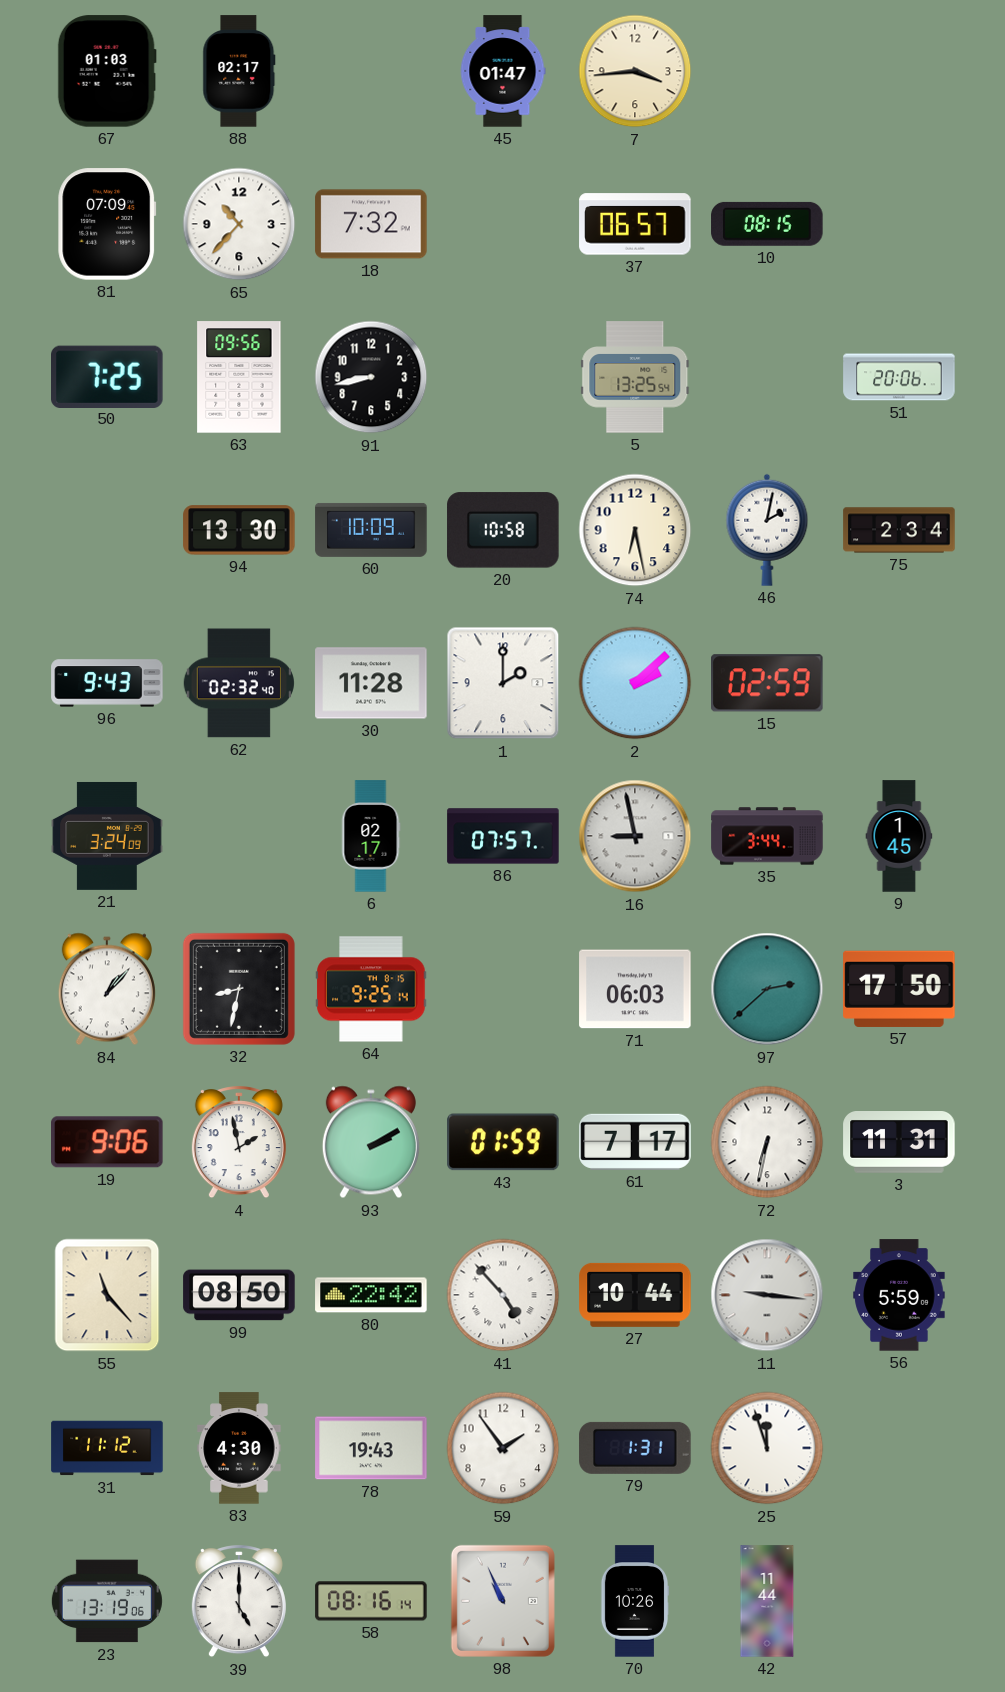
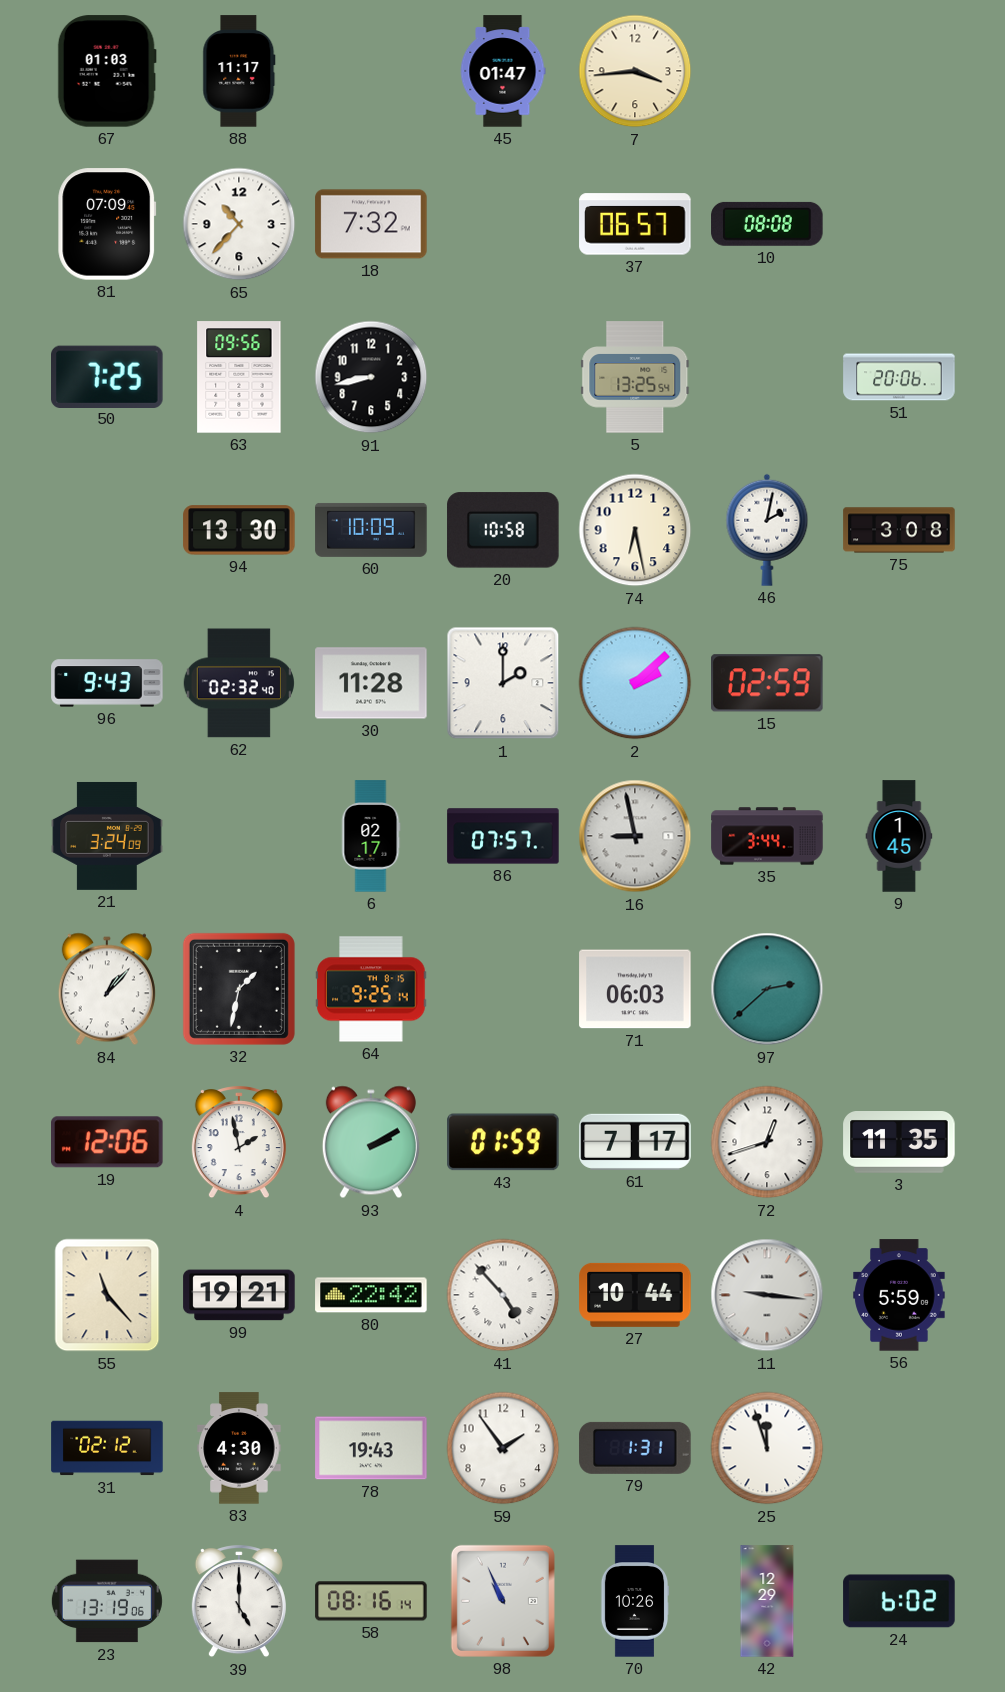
88: 02:17 -> 11:17 (239, 71)
10: 08:15 -> 08:08 (767, 224)
75: 2:34 -> 3:08 (899, 530)
32: 8:32 -> 1:32 (239, 989)
57: 17:50 -> none (899, 989)
19: 9:06 -> 12:06 (108, 1142)
72: 6:32 -> 12:42 (767, 1142)
3: 11:31 -> 11:35 (899, 1143)
99: 08:50 -> 19:21 (239, 1295)
31: 11:12 -> 02:12 (107, 1448)
42: 11:44 -> 12:29 (767, 1601)
24: none -> 6:02 (899, 1601)
